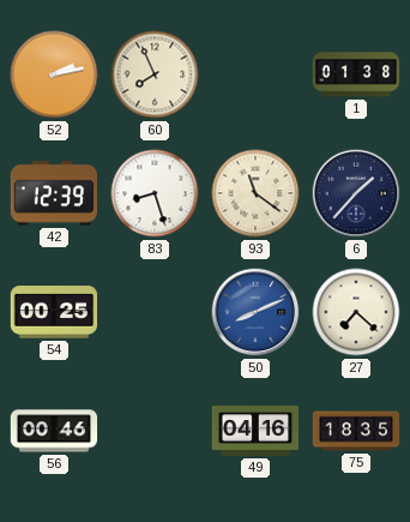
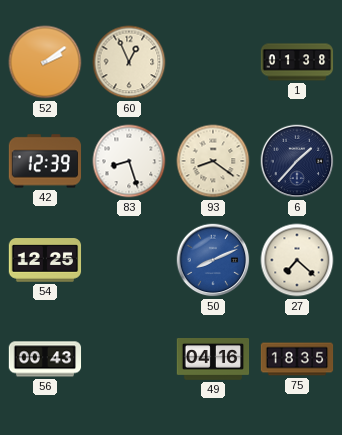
52: 2:13 -> 2:09 (45, 62)
60: 7:56 -> 12:56 (129, 62)
93: 11:21 -> 8:21 (213, 161)
54: 00:25 -> 12:25 (45, 260)
56: 00:46 -> 00:43 (45, 359)
